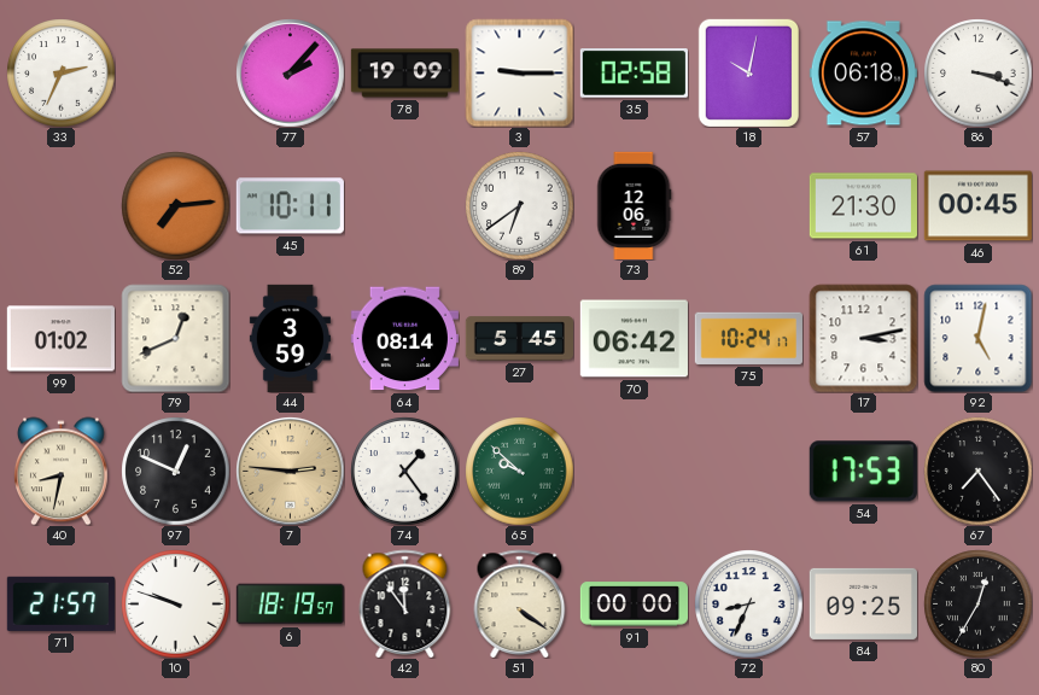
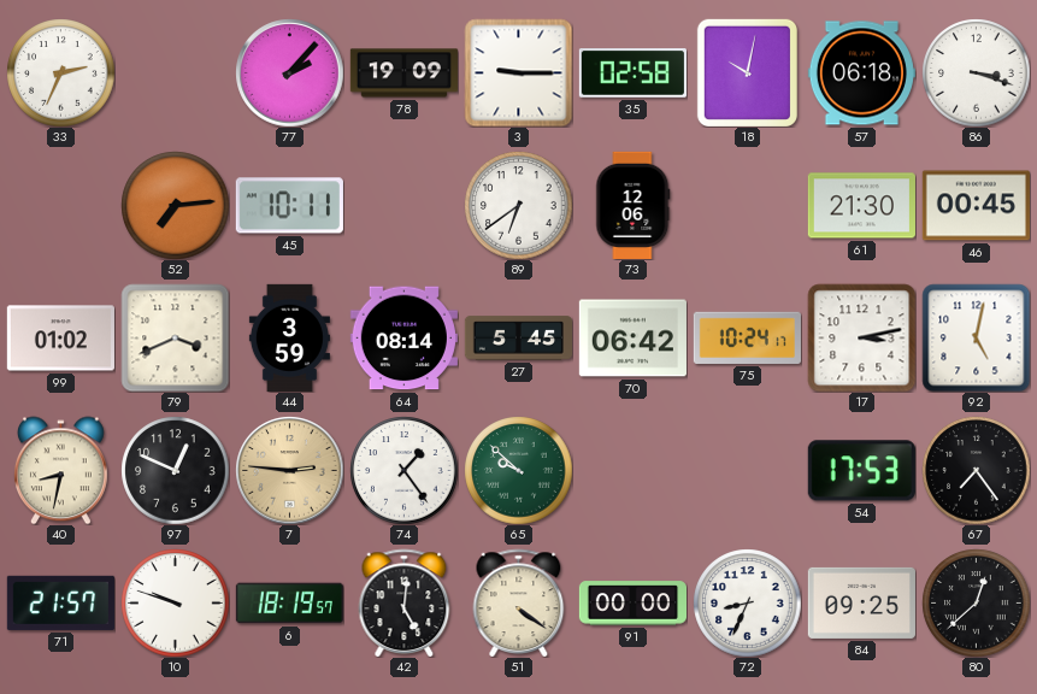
79: 12:41 -> 3:41 (175, 337)
42: 11:54 -> 5:01 (405, 602)
80: 12:35 -> 12:38 (976, 602)
